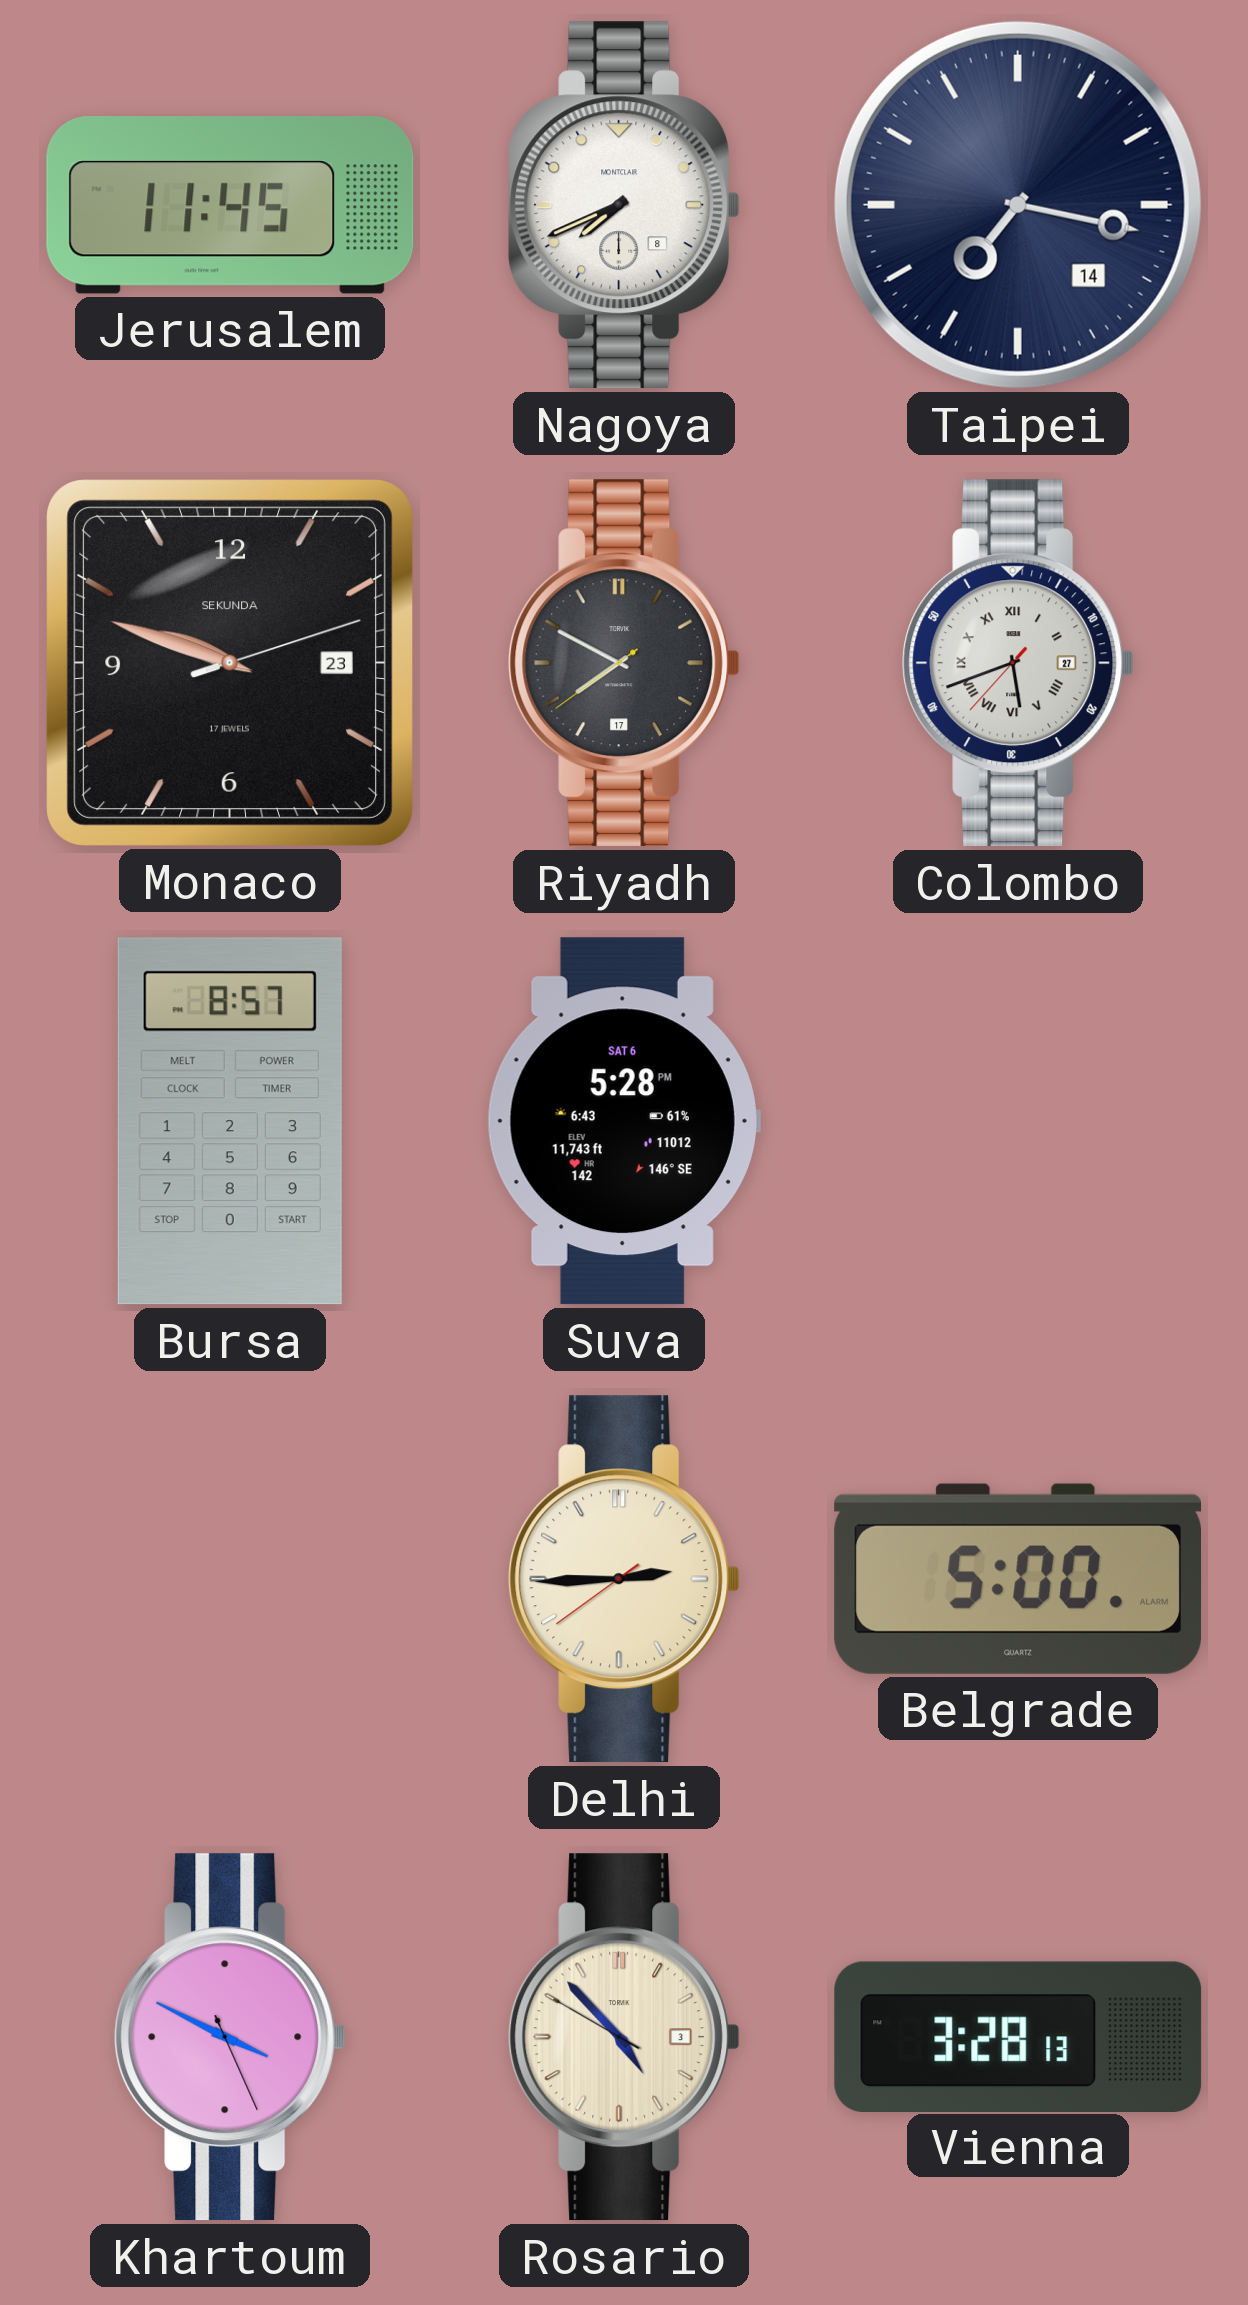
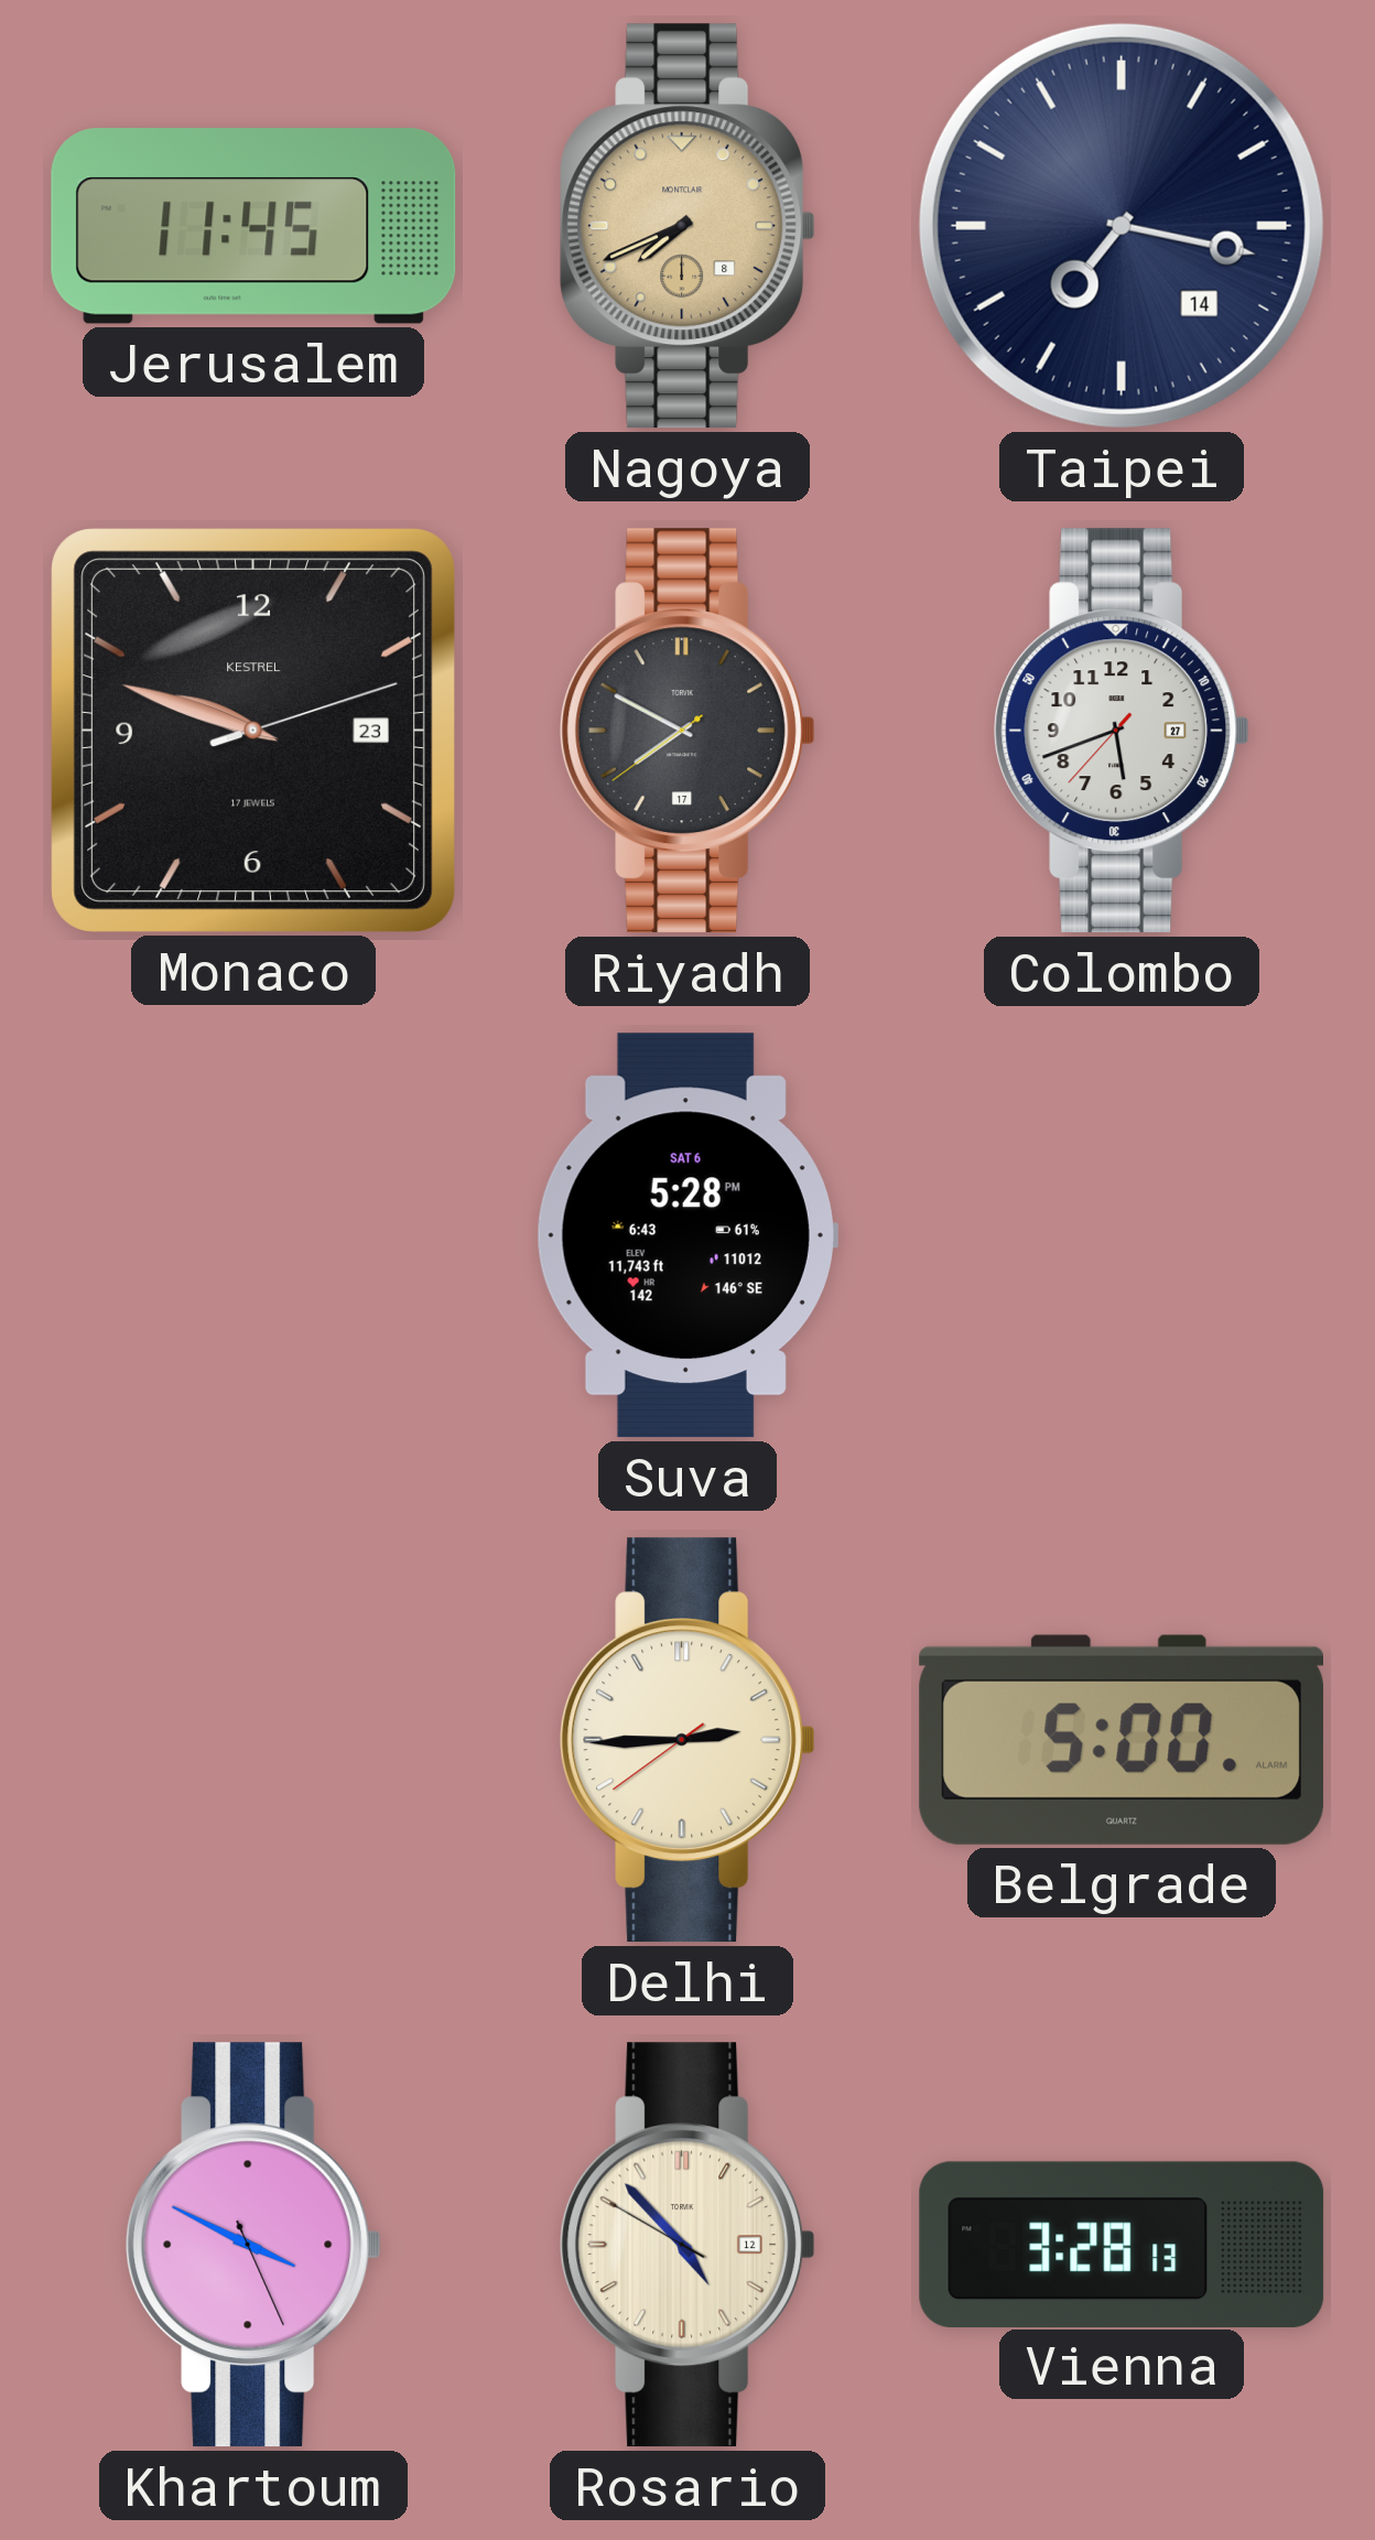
Nagoya dial: white -> champagne (687, 226)
Monaco brand: SEKUNDA -> KESTREL (253, 731)
Colombo numerals: Roman -> Arabic (1122, 731)
Bursa: 8:57 -> none (230, 1121)
Rosario date: 3 -> 12 (687, 2245)
